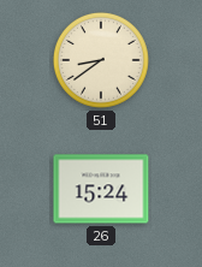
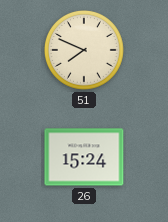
51: 8:39 -> 7:49 (85, 51)
